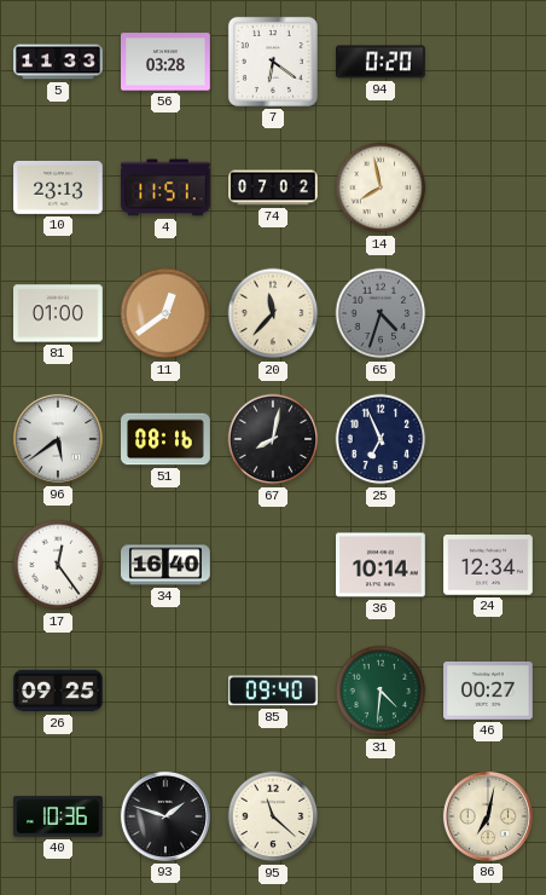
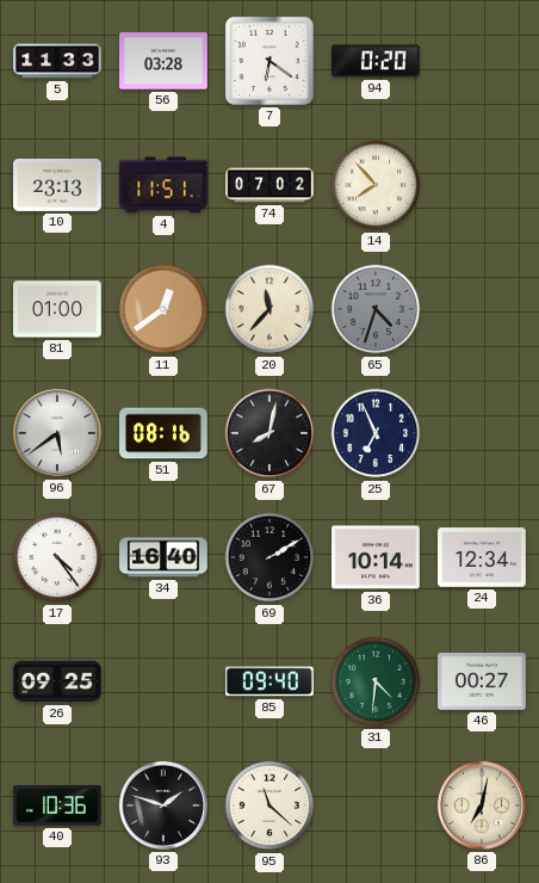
14: 7:58 -> 7:53 (376, 185)
17: 12:24 -> 4:24 (57, 557)
69: none -> 2:10 (269, 557)
